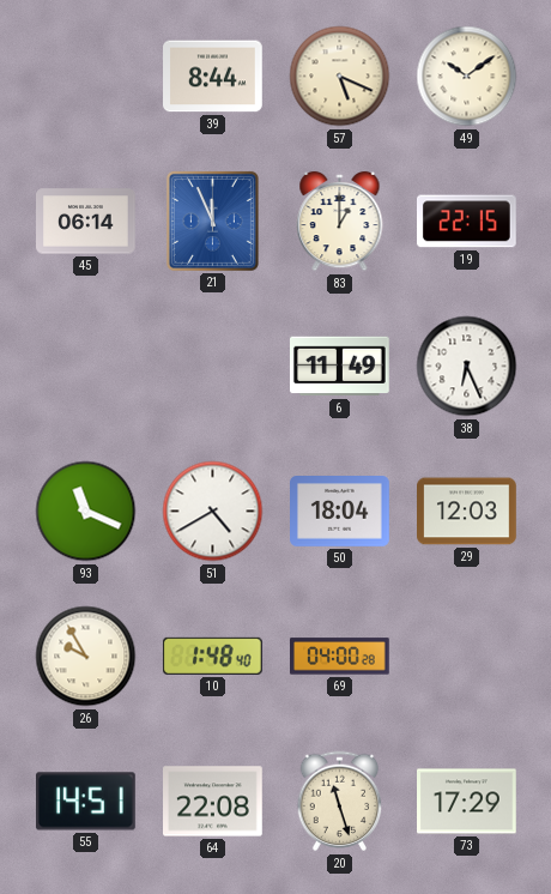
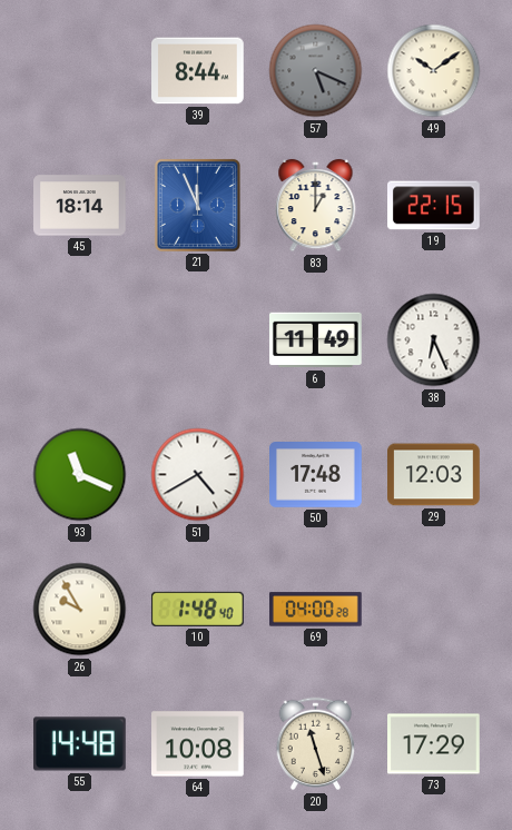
57 dial: cream -> grey (316, 71)
45: 06:14 -> 18:14 (80, 206)
50: 18:04 -> 17:48 (316, 475)
55: 14:51 -> 14:48 (80, 744)
64: 22:08 -> 10:08 (198, 744)
